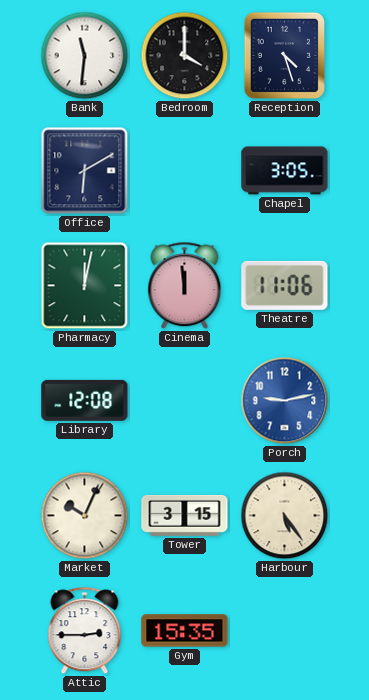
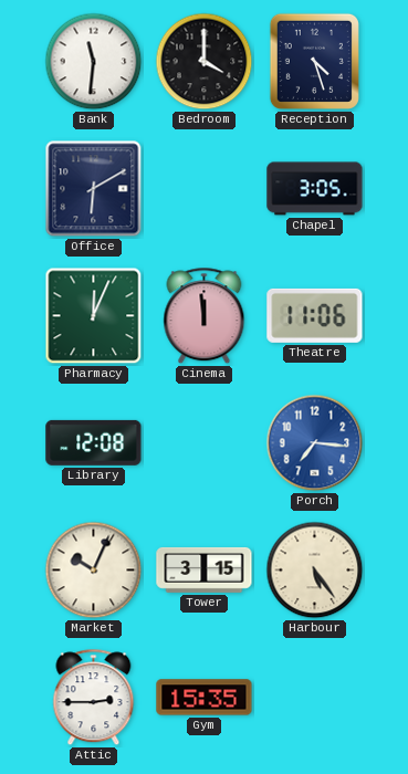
Pharmacy: 12:02 -> 12:04 (94, 316)
Porch: 9:13 -> 7:16 (315, 443)
